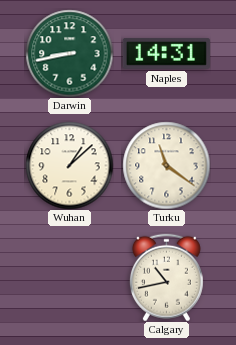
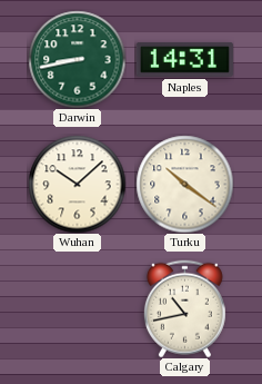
Wuhan: 1:08 -> 10:08 (77, 184)
Turku: 11:21 -> 10:21 (184, 184)
